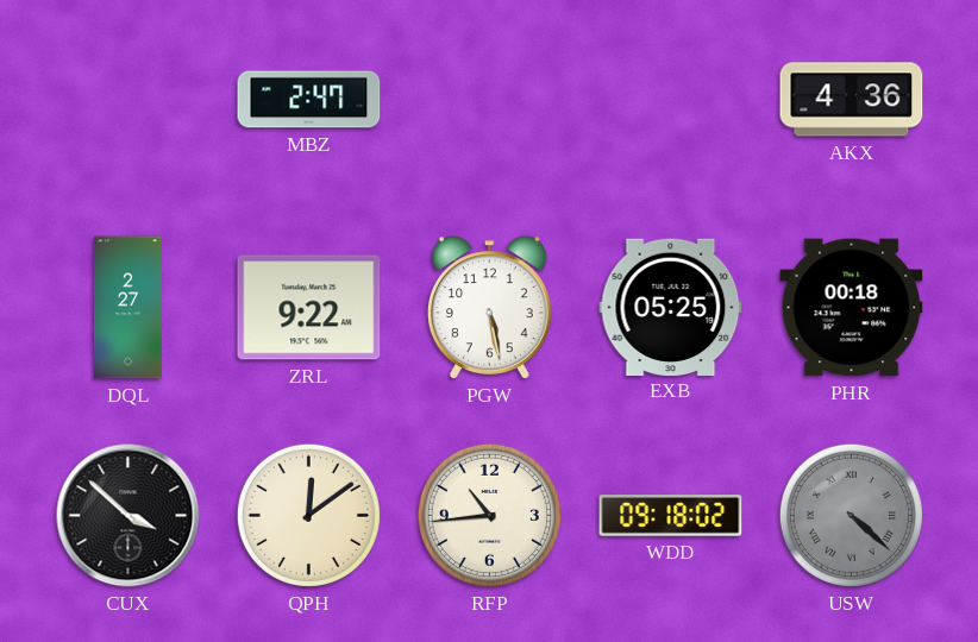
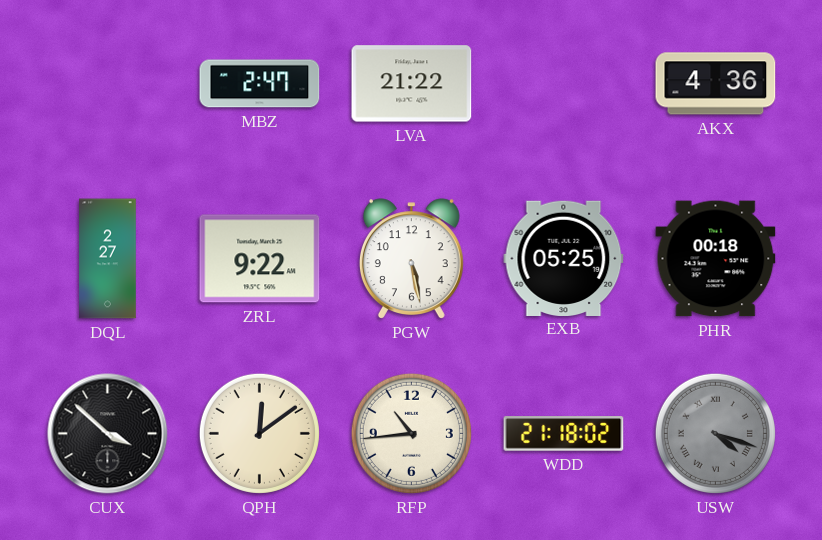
LVA: none -> 21:22 (412, 84)
WDD: 09:18 -> 21:18 (564, 434)
USW: 4:22 -> 4:18 (715, 433)
